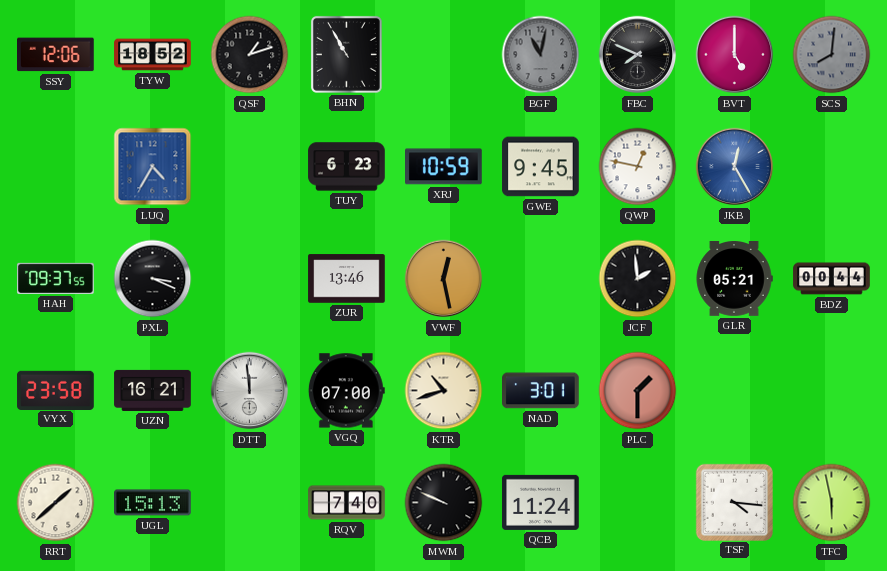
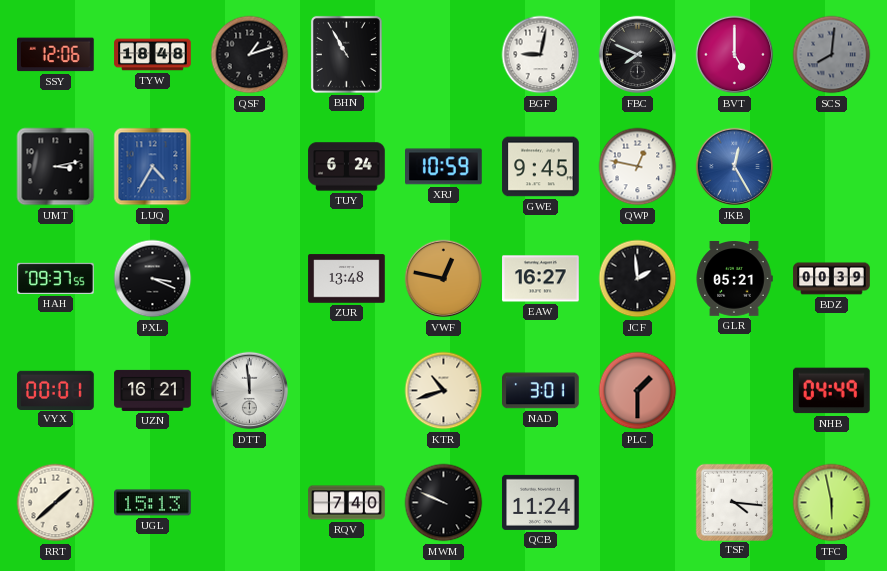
TYW: 18:52 -> 18:48 (153, 55)
BGF: 11:02 -> 9:02 (541, 55)
BGF dial: grey -> white (541, 55)
UMT: none -> 3:13 (56, 167)
TUY: 6:23 -> 6:24 (347, 167)
ZUR: 13:46 -> 13:48 (347, 279)
VWF: 12:28 -> 12:47 (444, 279)
EAW: none -> 16:27 (541, 279)
BDZ: 00:44 -> 00:39 (832, 279)
VYX: 23:58 -> 00:01 (56, 390)
VGQ: 07:00 -> none (346, 391)
NHB: none -> 04:49 (832, 391)
